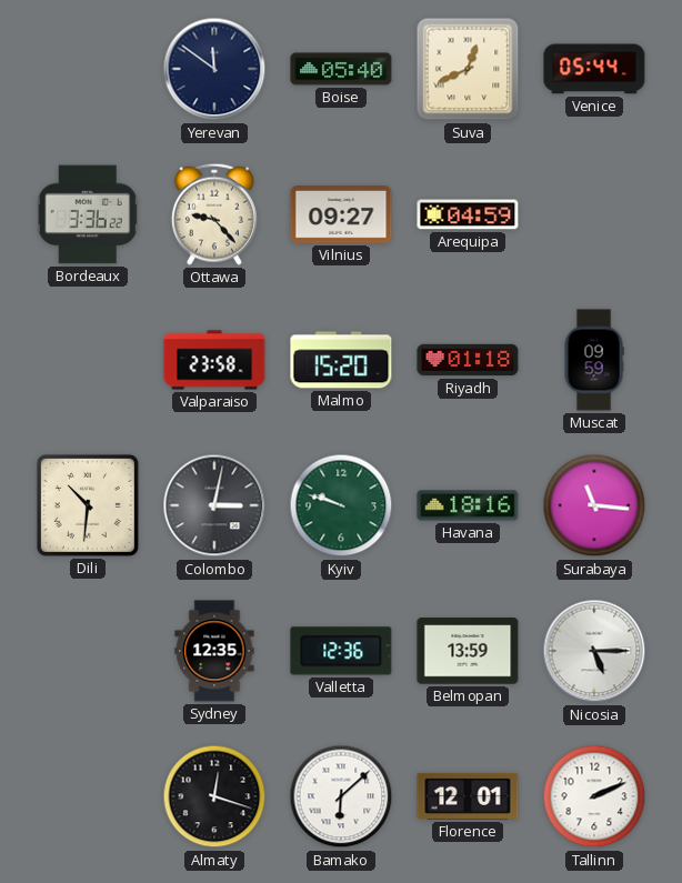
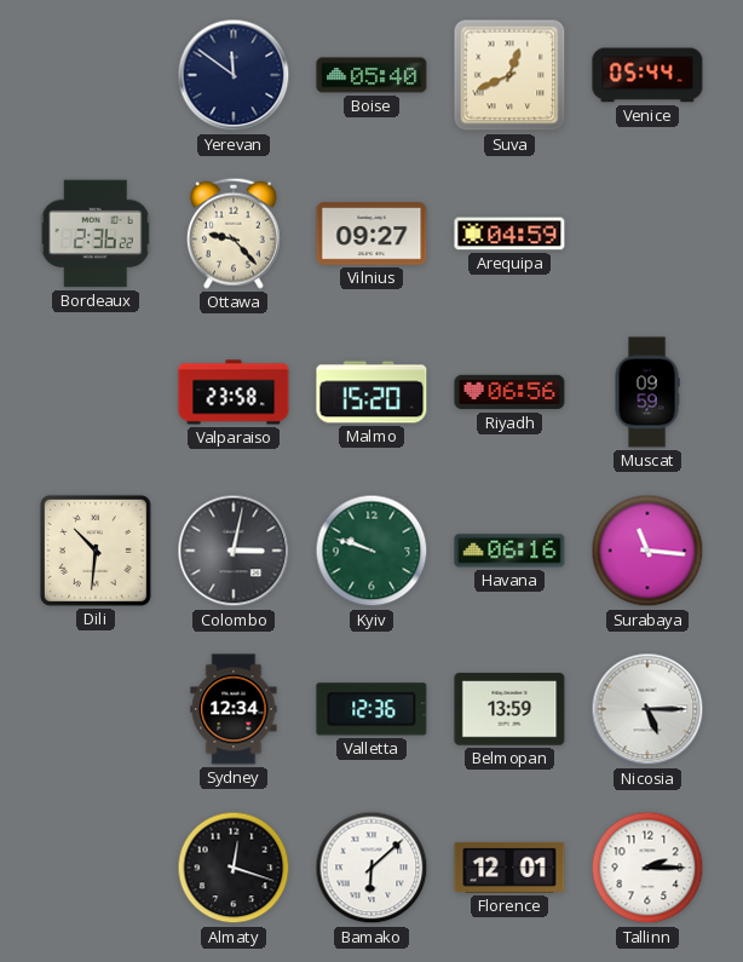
Bordeaux: 3:36 -> 2:36 (96, 234)
Riyadh: 01:18 -> 06:56 (509, 392)
Havana: 18:16 -> 06:16 (509, 551)
Sydney: 12:35 -> 12:34 (234, 709)
Tallinn: 2:11 -> 2:15 (647, 868)
